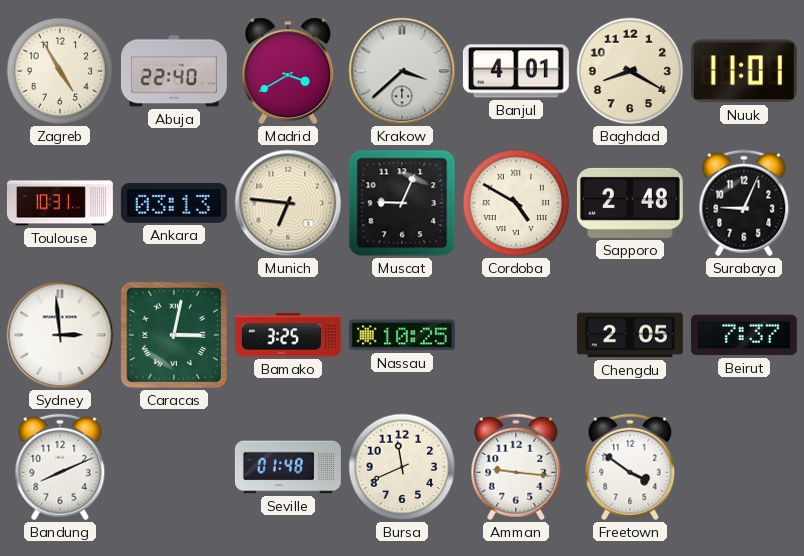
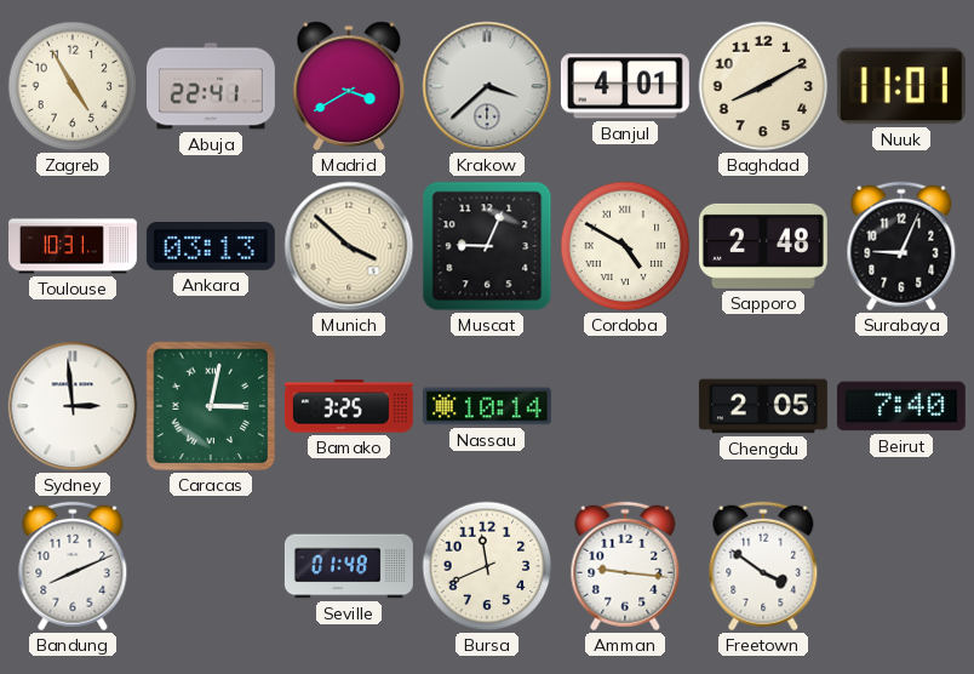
Abuja: 22:40 -> 22:41 (211, 86)
Baghdad: 8:20 -> 8:10 (763, 86)
Munich: 6:46 -> 3:52 (349, 246)
Nassau: 10:25 -> 10:14 (487, 406)
Beirut: 7:37 -> 7:40 (901, 406)
